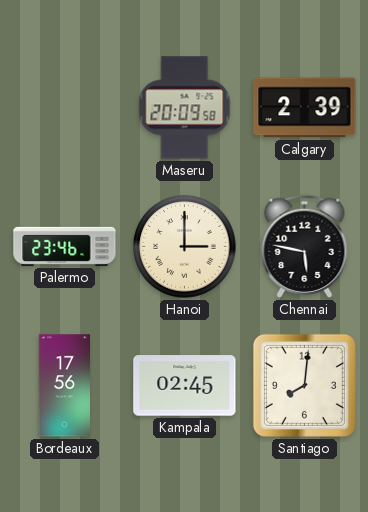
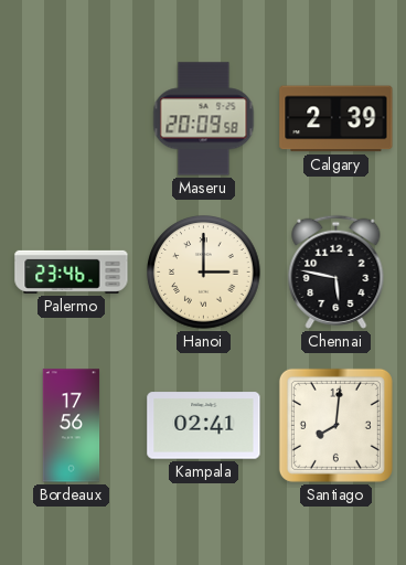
Kampala: 02:45 -> 02:41 (204, 426)
